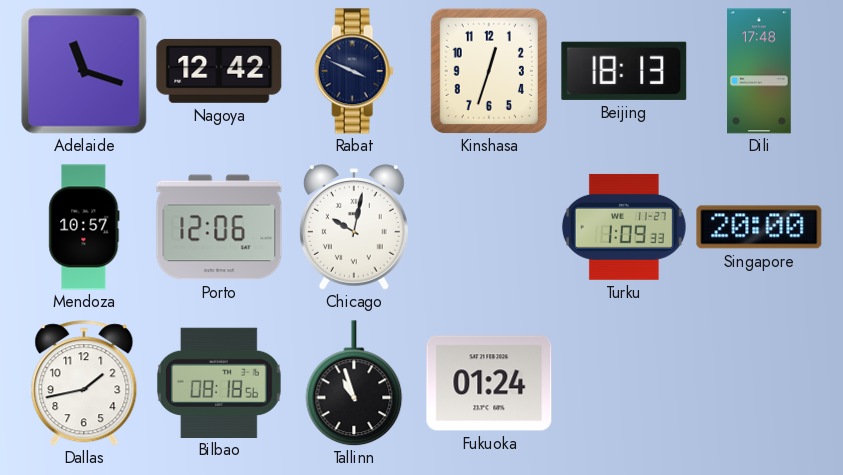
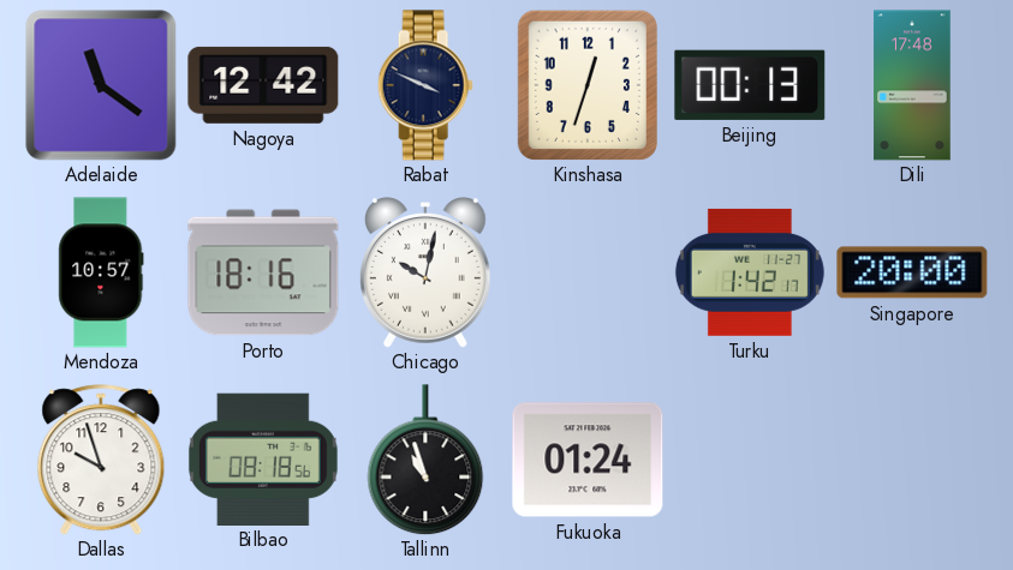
Adelaide: 11:18 -> 11:21 (101, 85)
Beijing: 18:13 -> 00:13 (750, 85)
Porto: 12:06 -> 18:16 (263, 272)
Turku: 1:09 -> 1:42 (750, 272)
Dallas: 1:43 -> 9:57 (101, 460)
